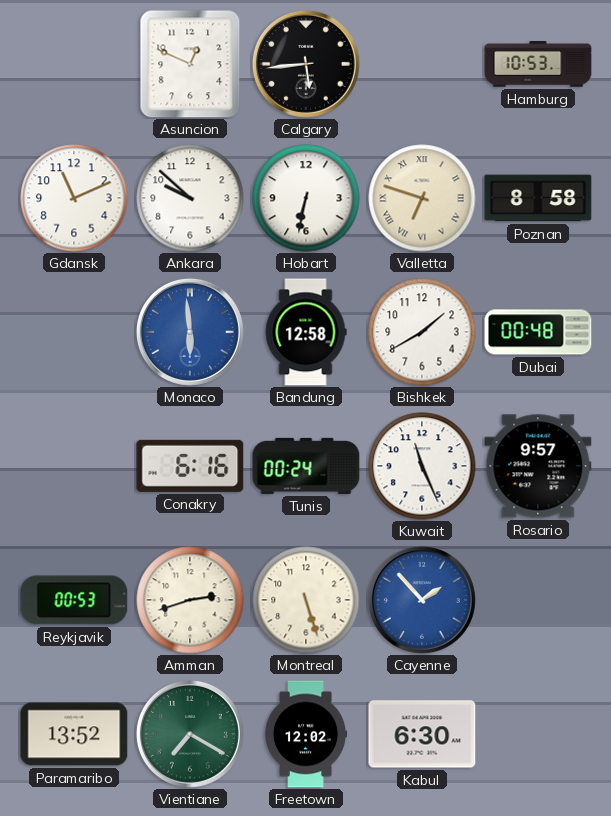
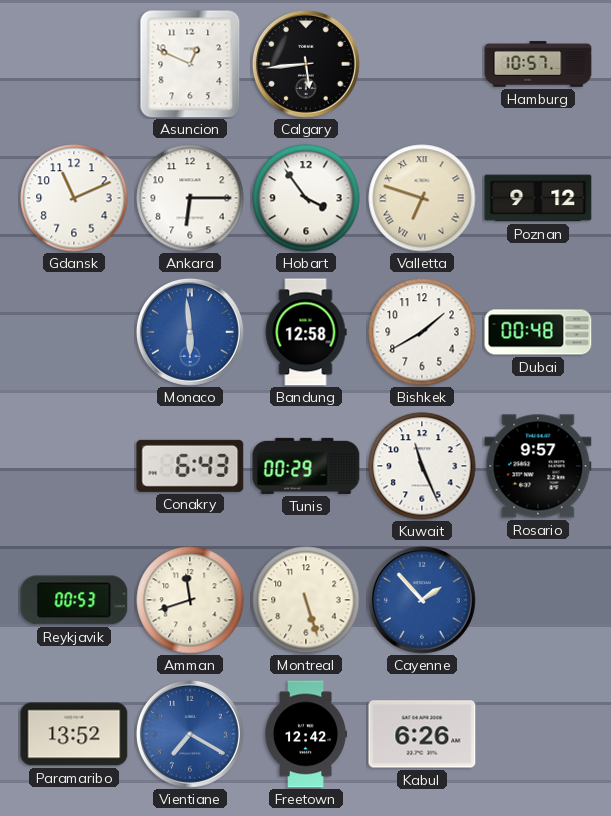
Hamburg: 10:53 -> 10:57 (538, 64)
Ankara: 9:52 -> 6:15 (190, 198)
Hobart: 6:32 -> 3:54 (306, 198)
Poznan: 8:58 -> 9:12 (538, 198)
Conakry: 6:16 -> 6:43 (190, 466)
Tunis: 00:24 -> 00:29 (306, 466)
Amman: 2:42 -> 11:42 (190, 600)
Vientiane dial: green -> blue (190, 734)
Freetown: 12:02 -> 12:42 (306, 734)
Kabul: 6:30 -> 6:26 (422, 734)
